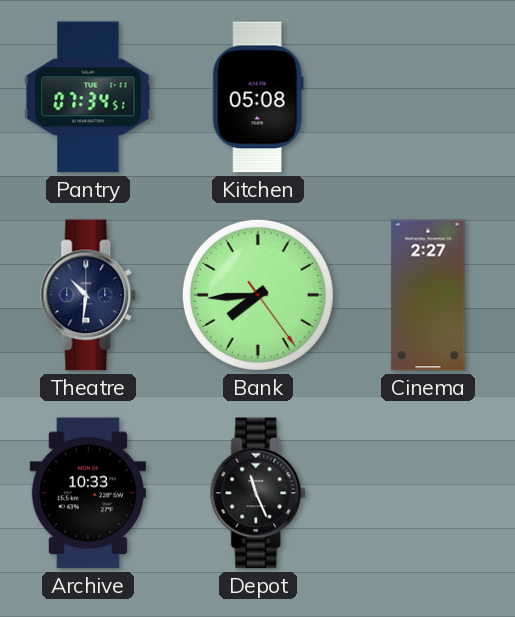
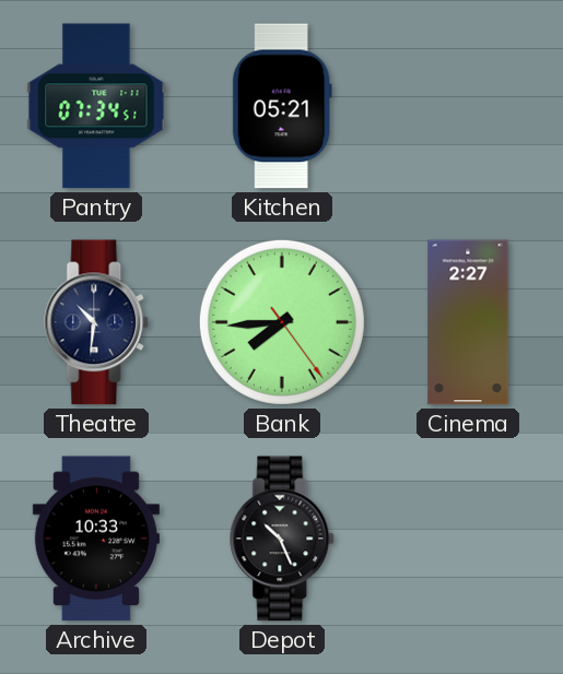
Kitchen: 05:08 -> 05:21 (282, 106)
Depot: 11:26 -> 10:26 (283, 539)
